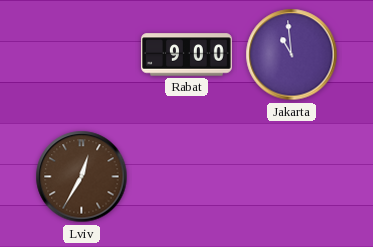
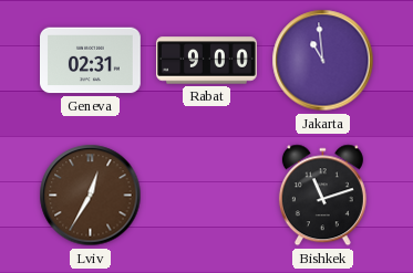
Geneva: none -> 02:31 (91, 61)
Bishkek: none -> 11:12 (322, 196)
